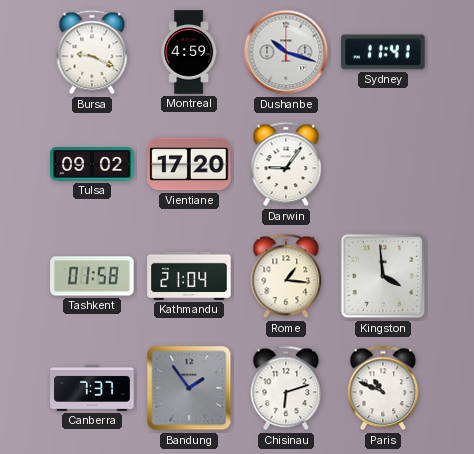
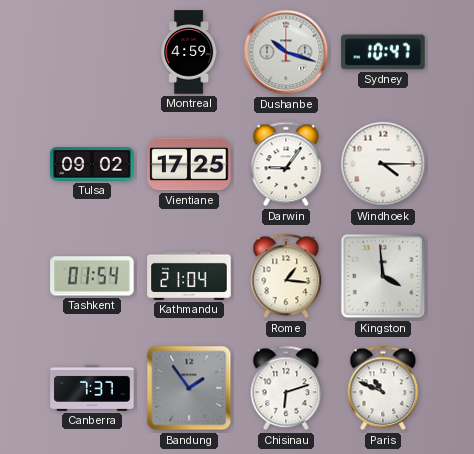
Bursa: 9:19 -> none (92, 52)
Sydney: 11:41 -> 10:47 (383, 52)
Vientiane: 17:20 -> 17:25 (189, 164)
Windhoek: none -> 4:15 (383, 164)
Tashkent: 01:58 -> 01:54 (92, 276)
